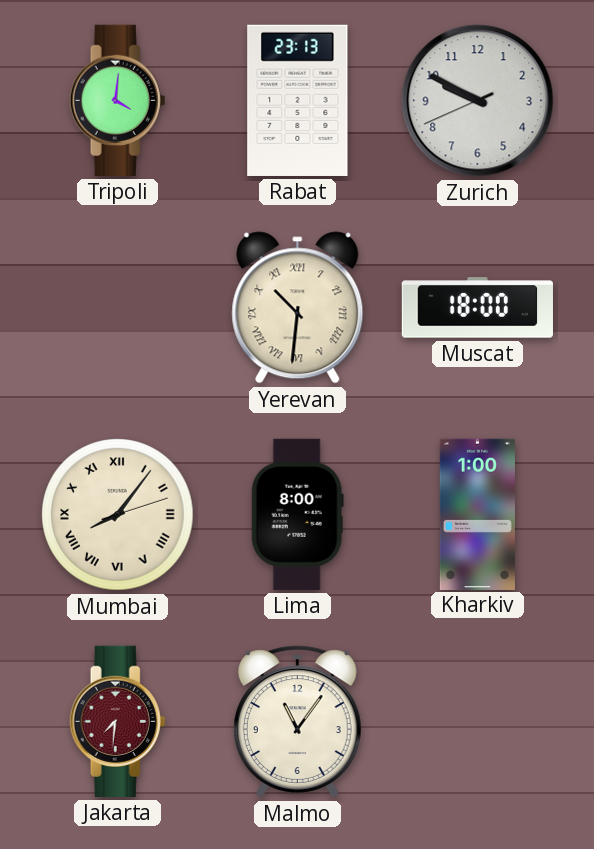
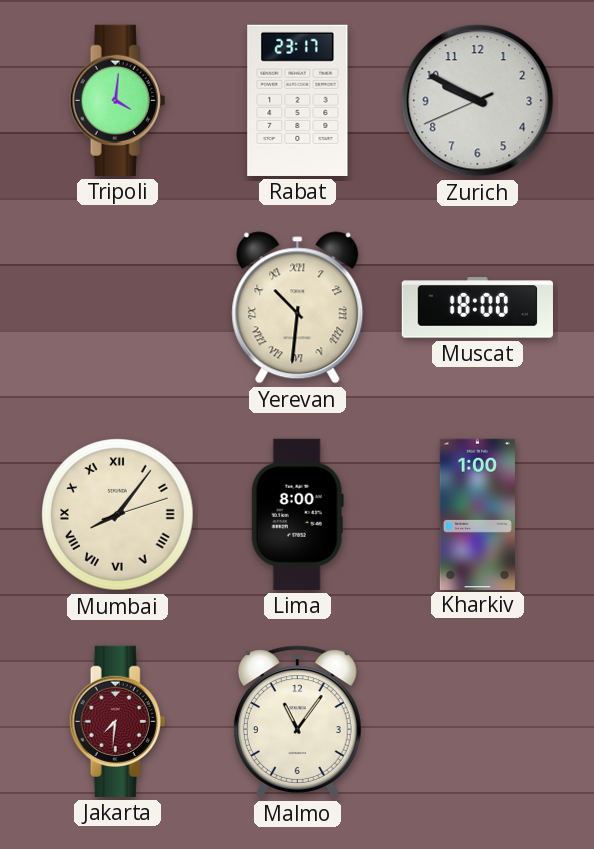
Rabat: 23:13 -> 23:17 (298, 100)
